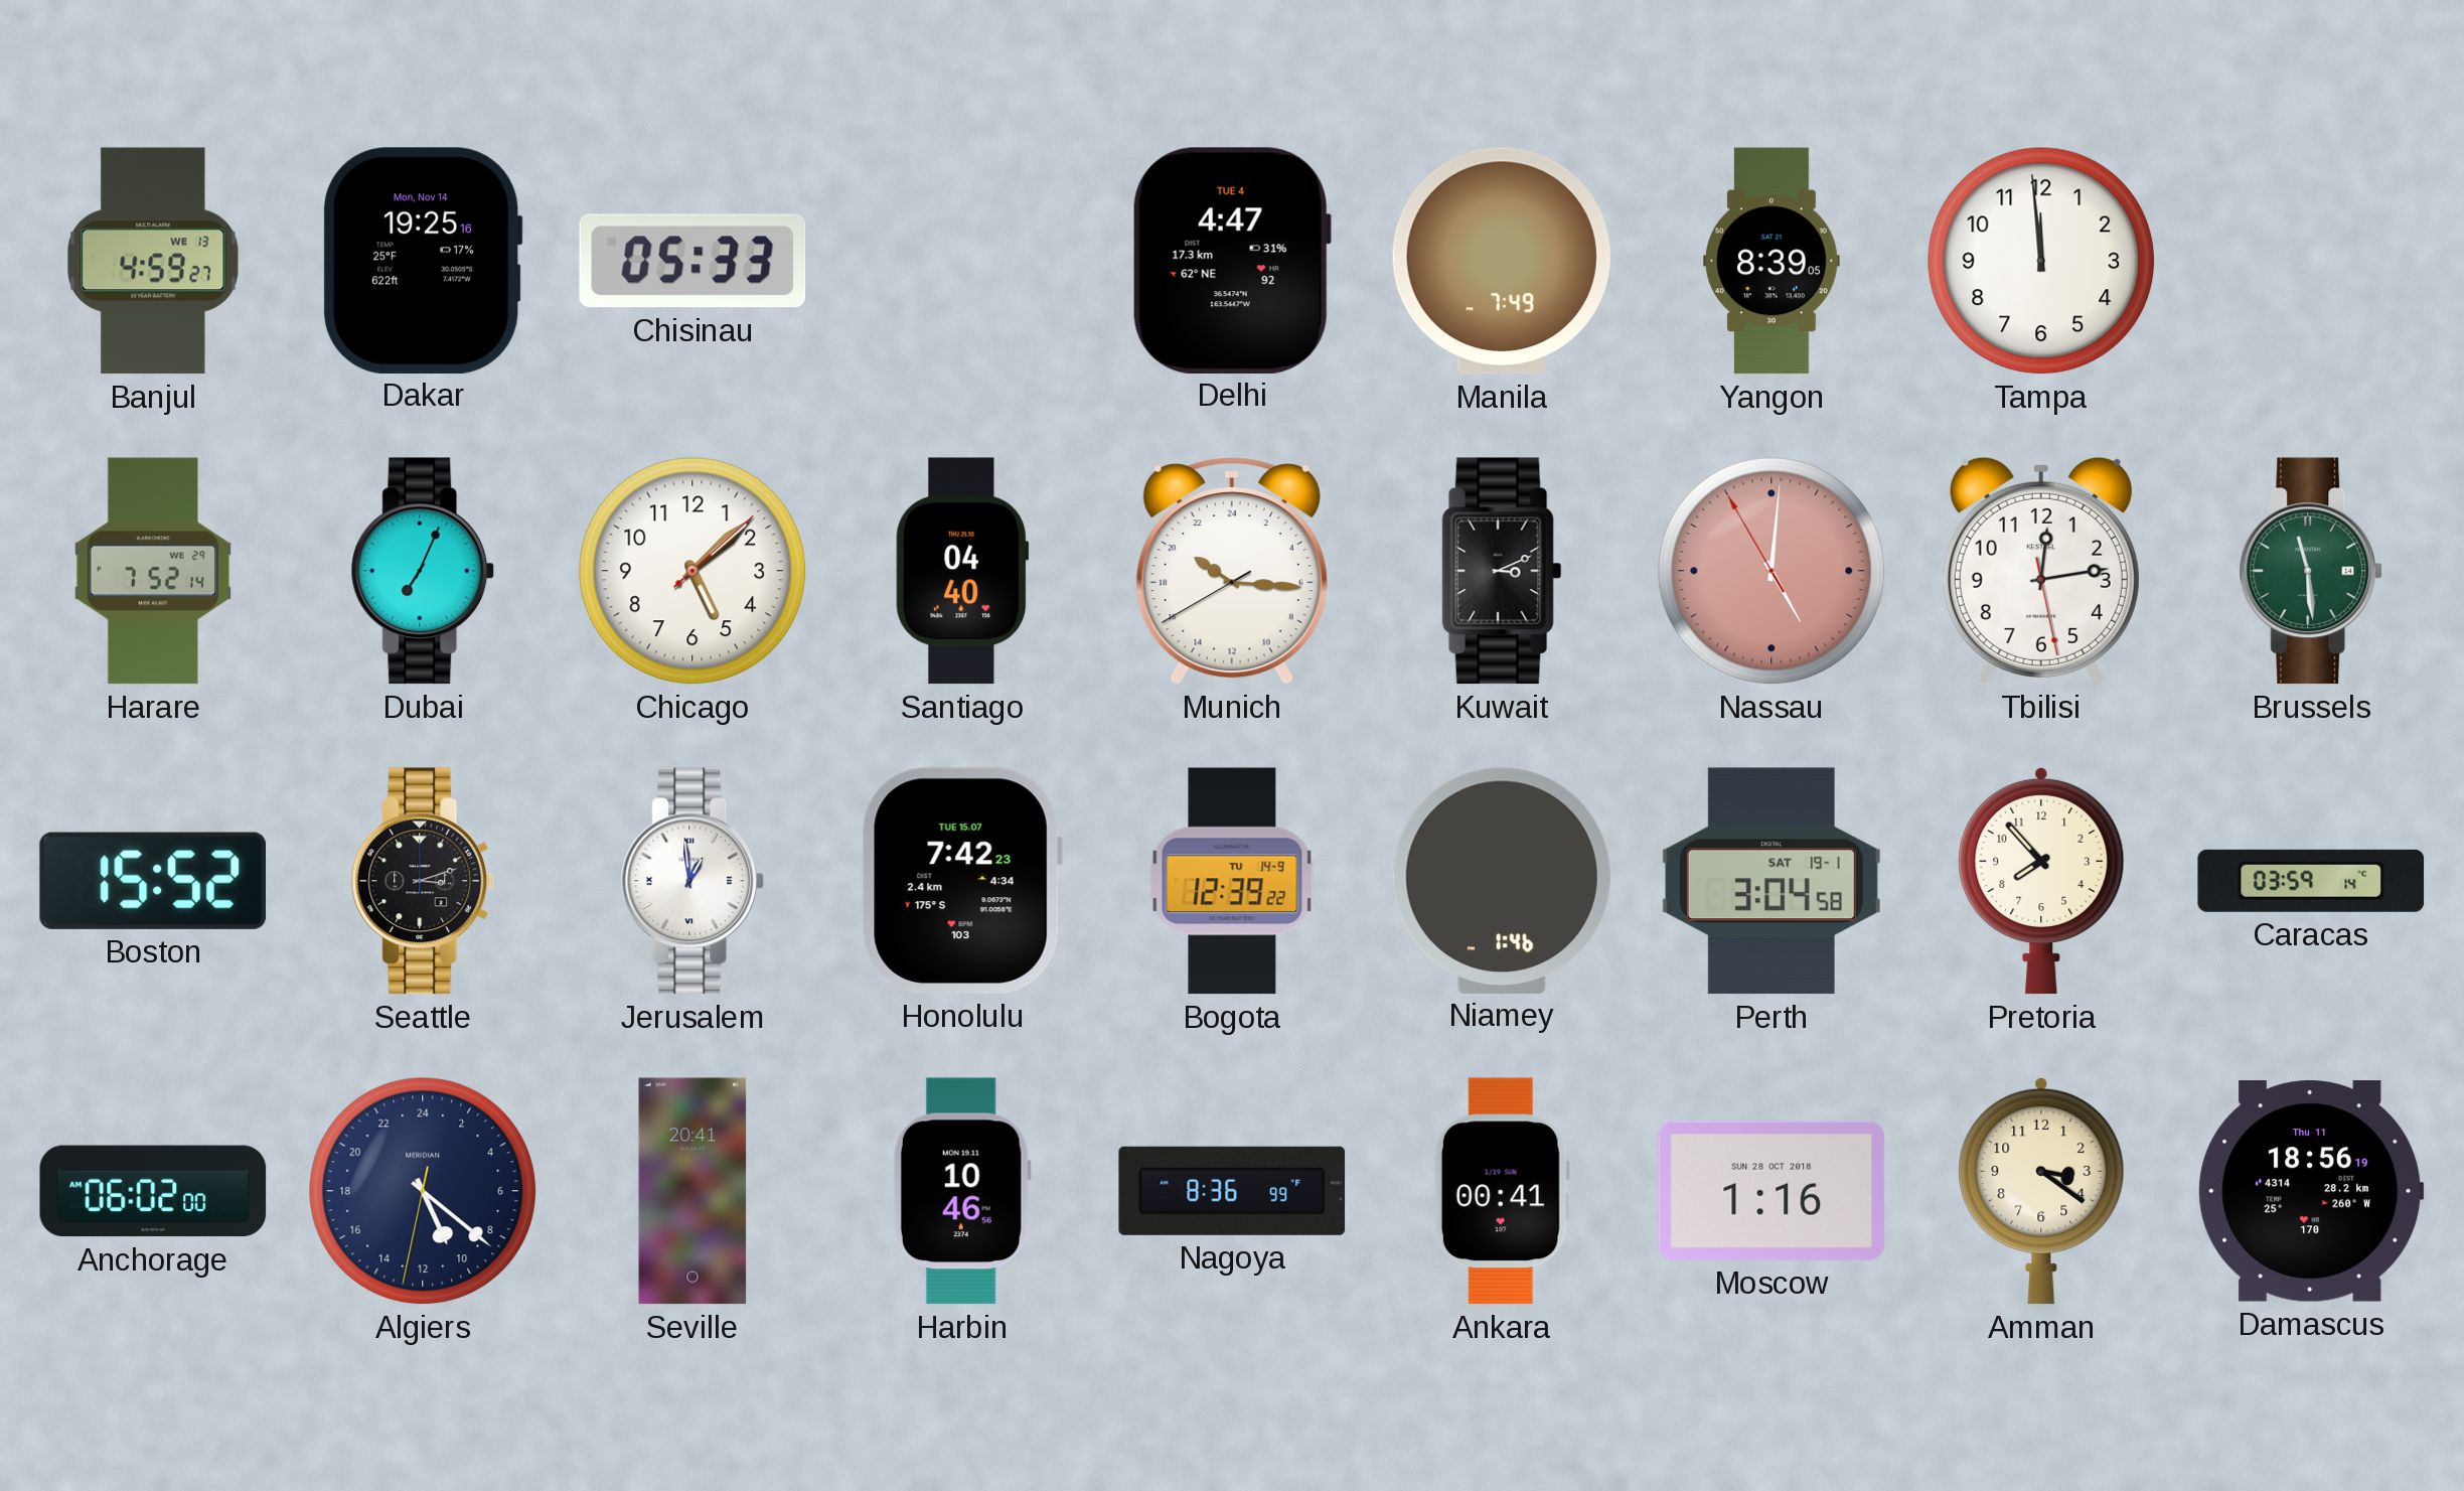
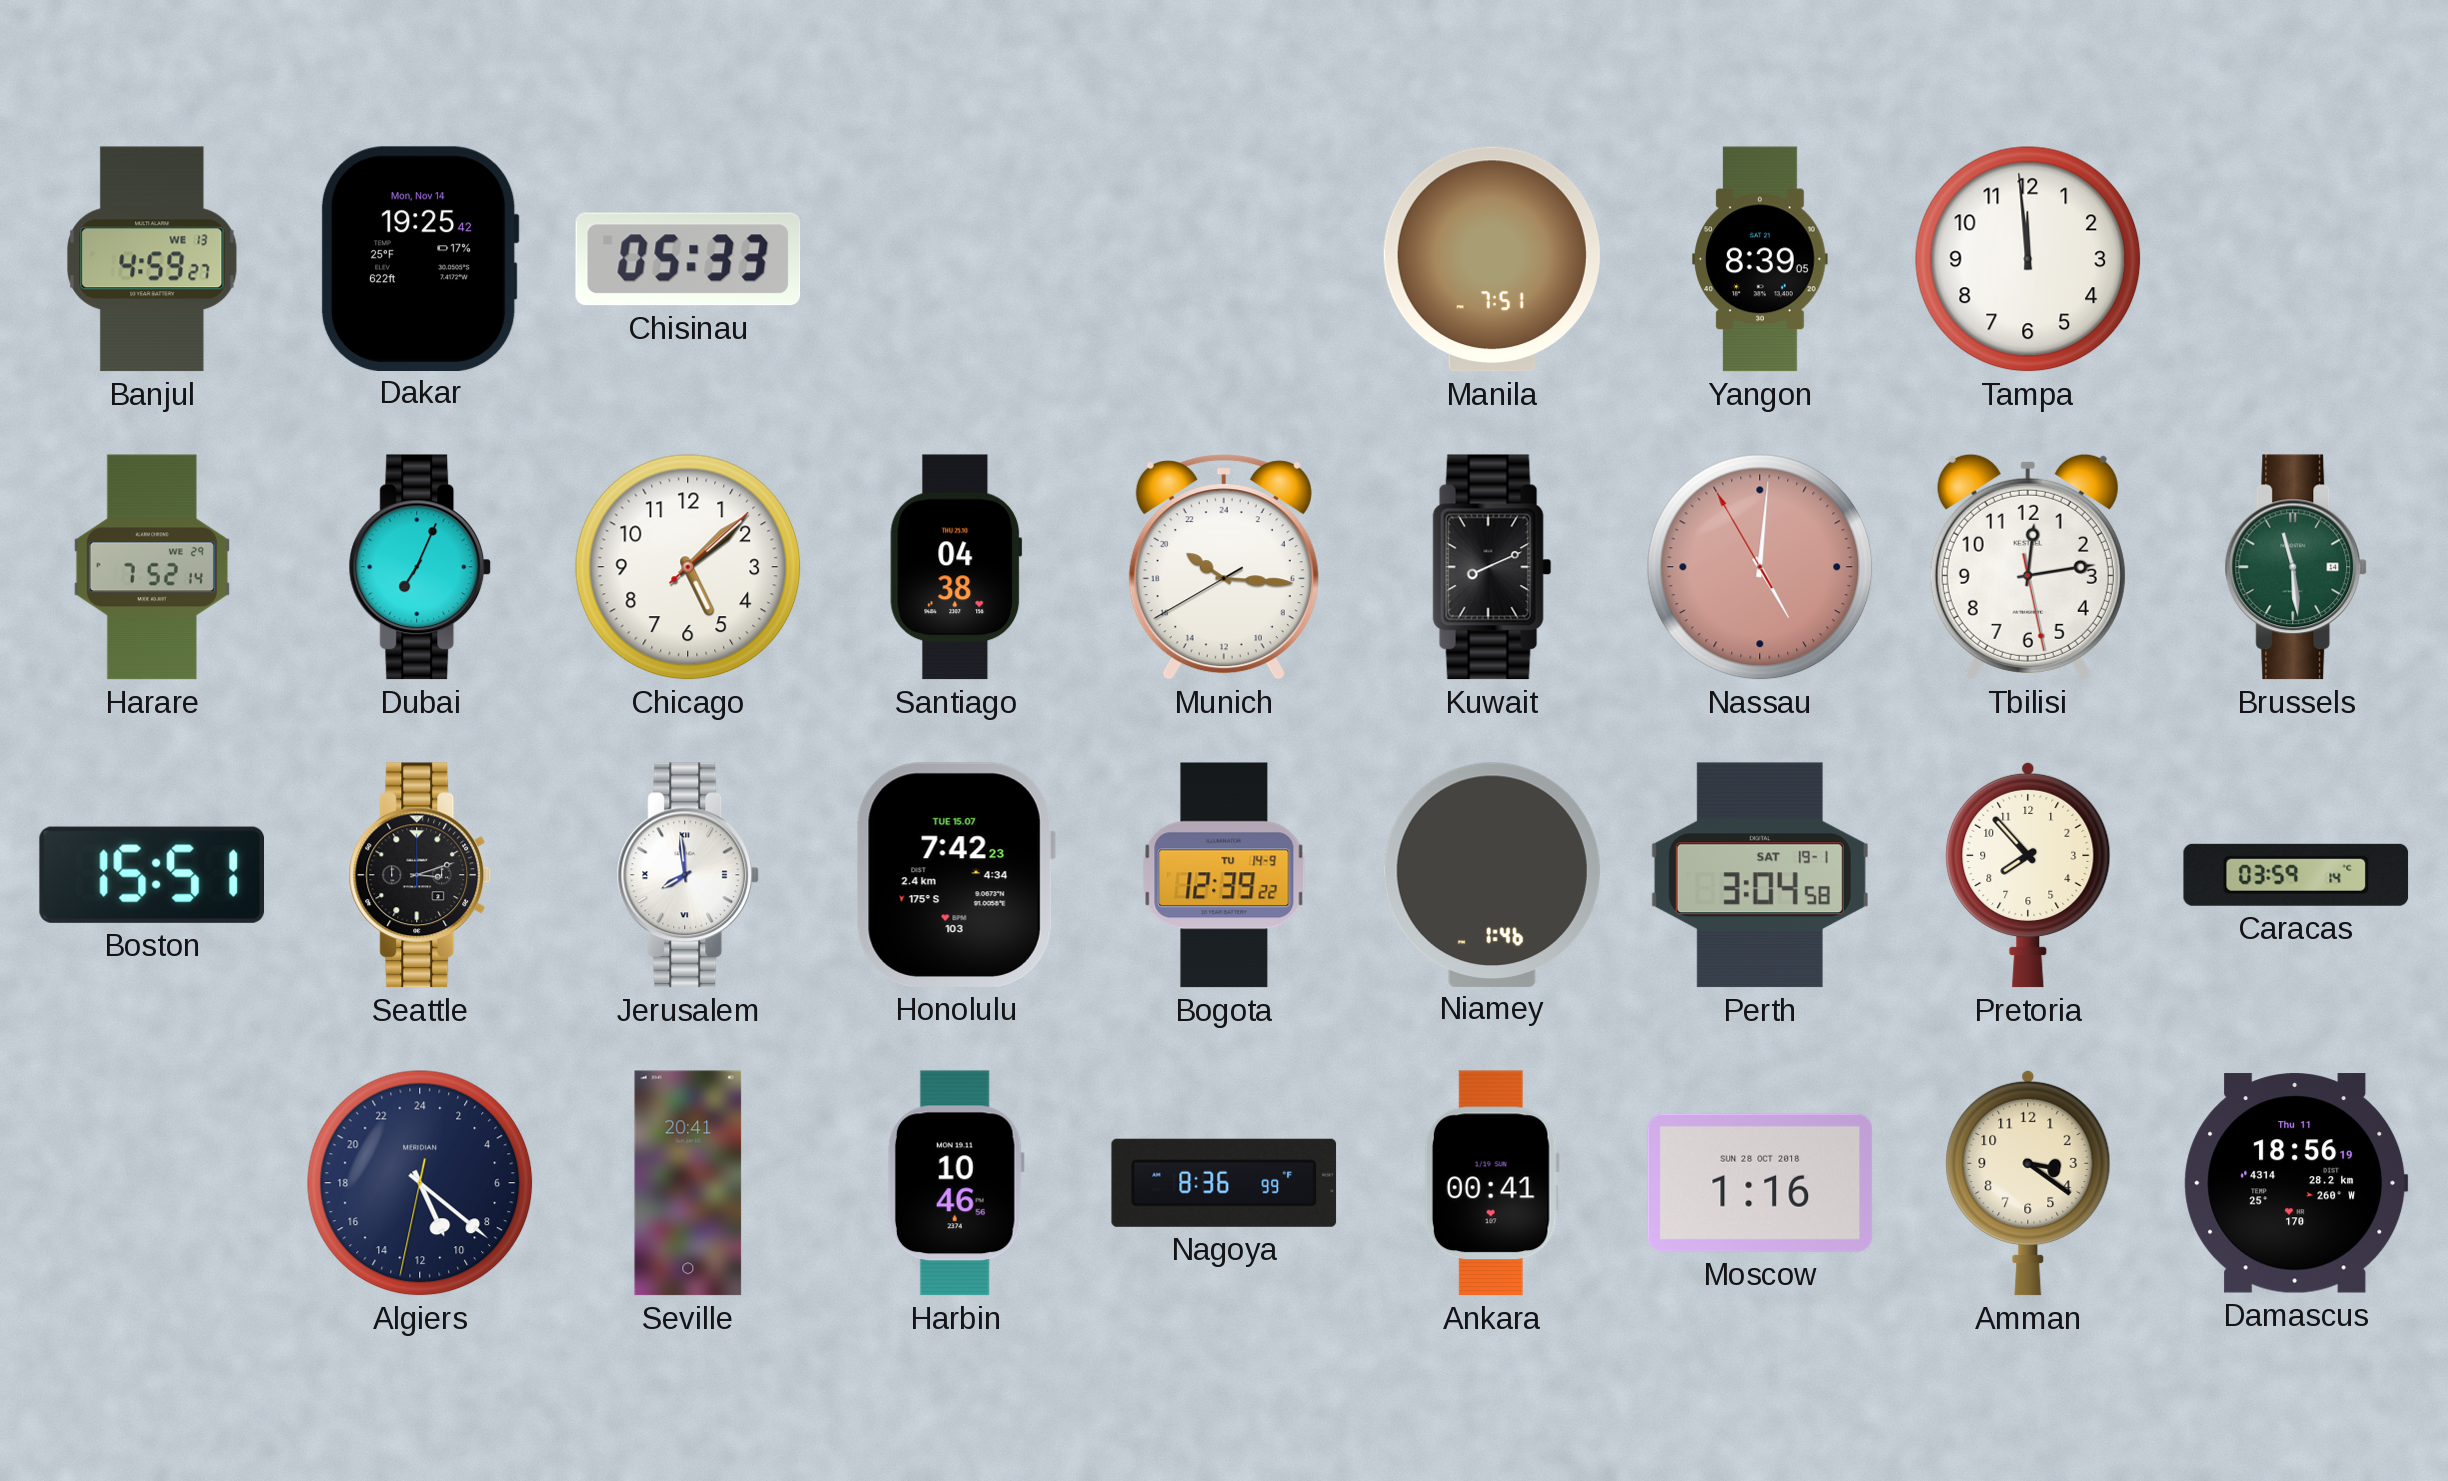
Dakar: 19:25:16 -> 19:25:42 (420, 258)
Delhi: 4:47 -> none (1232, 260)
Manila: 7:49 -> 7:51 (1492, 259)
Santiago: 04:40 -> 04:38 (956, 567)
Kuwait: 3:11 -> 8:11 (1492, 567)
Boston: 15:52 -> 15:51 (151, 875)
Jerusalem: 12:59 -> 7:59 (688, 875)
Anchorage: 06:02 -> none (153, 1191)
